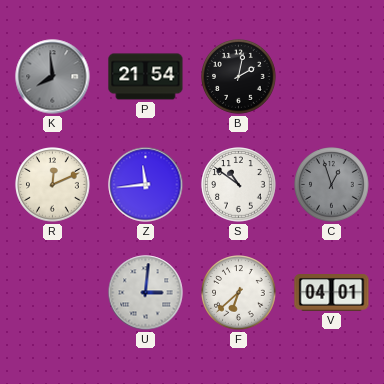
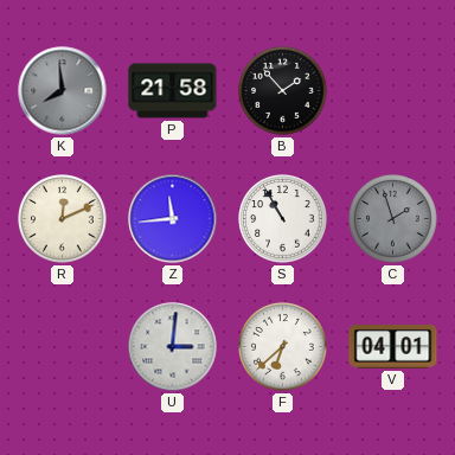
P: 21:54 -> 21:58 (173, 91)
B: 2:02 -> 1:53 (283, 91)
S: 10:51 -> 10:55 (283, 219)
C: 12:57 -> 1:57 (393, 219)
